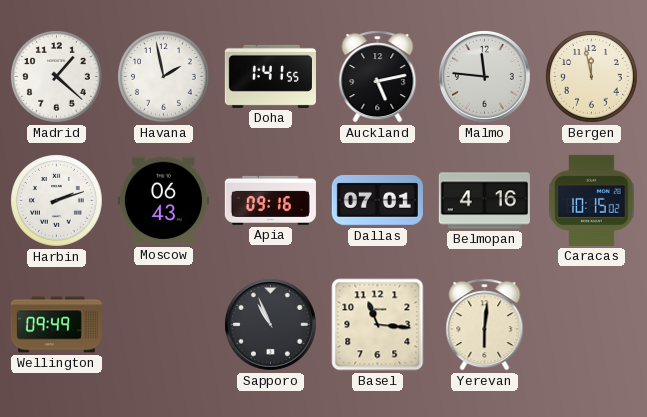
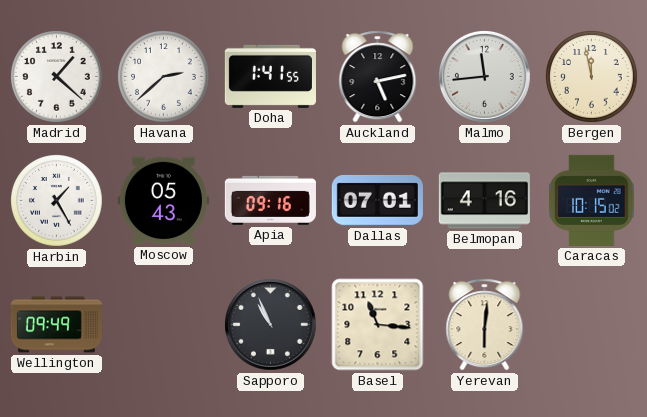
Havana: 1:58 -> 2:38 (164, 77)
Malmo: 11:46 -> 11:44 (485, 77)
Harbin: 2:12 -> 1:25 (57, 201)
Moscow: 06:43 -> 05:43 (163, 201)
